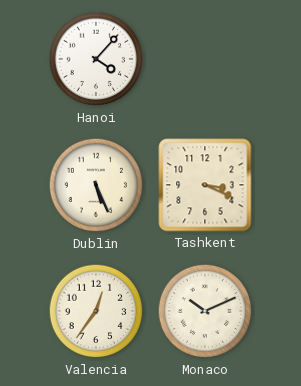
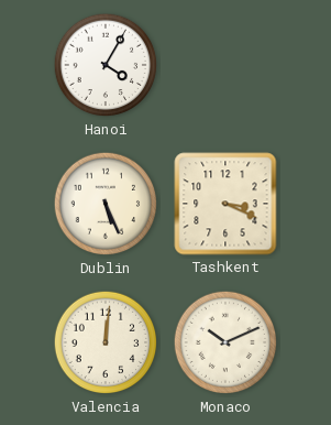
Hanoi: 4:07 -> 4:05 (106, 65)
Valencia: 12:36 -> 12:01 (106, 342)
